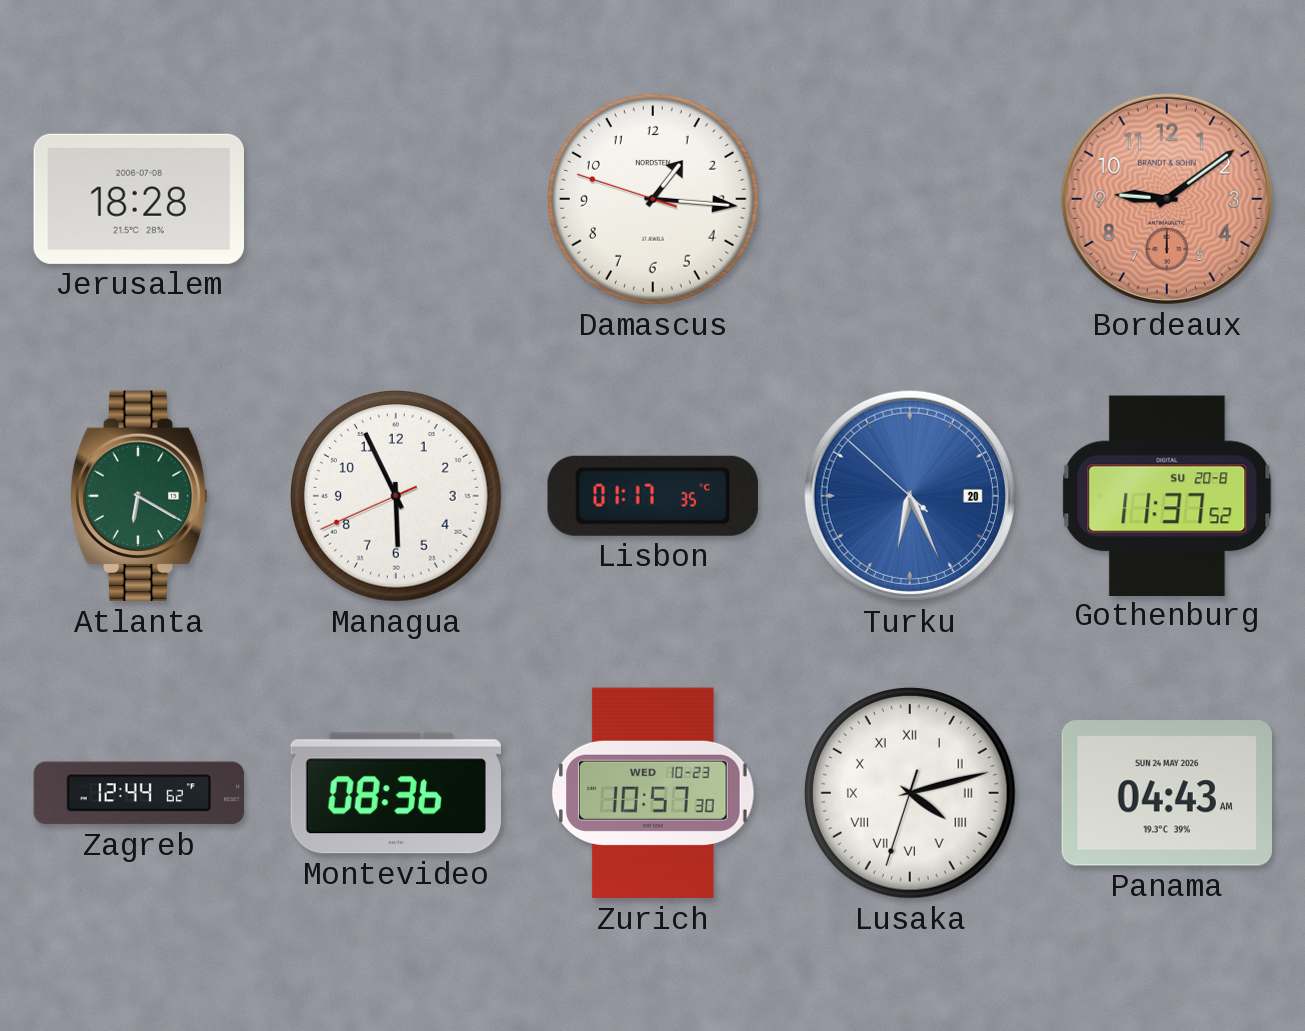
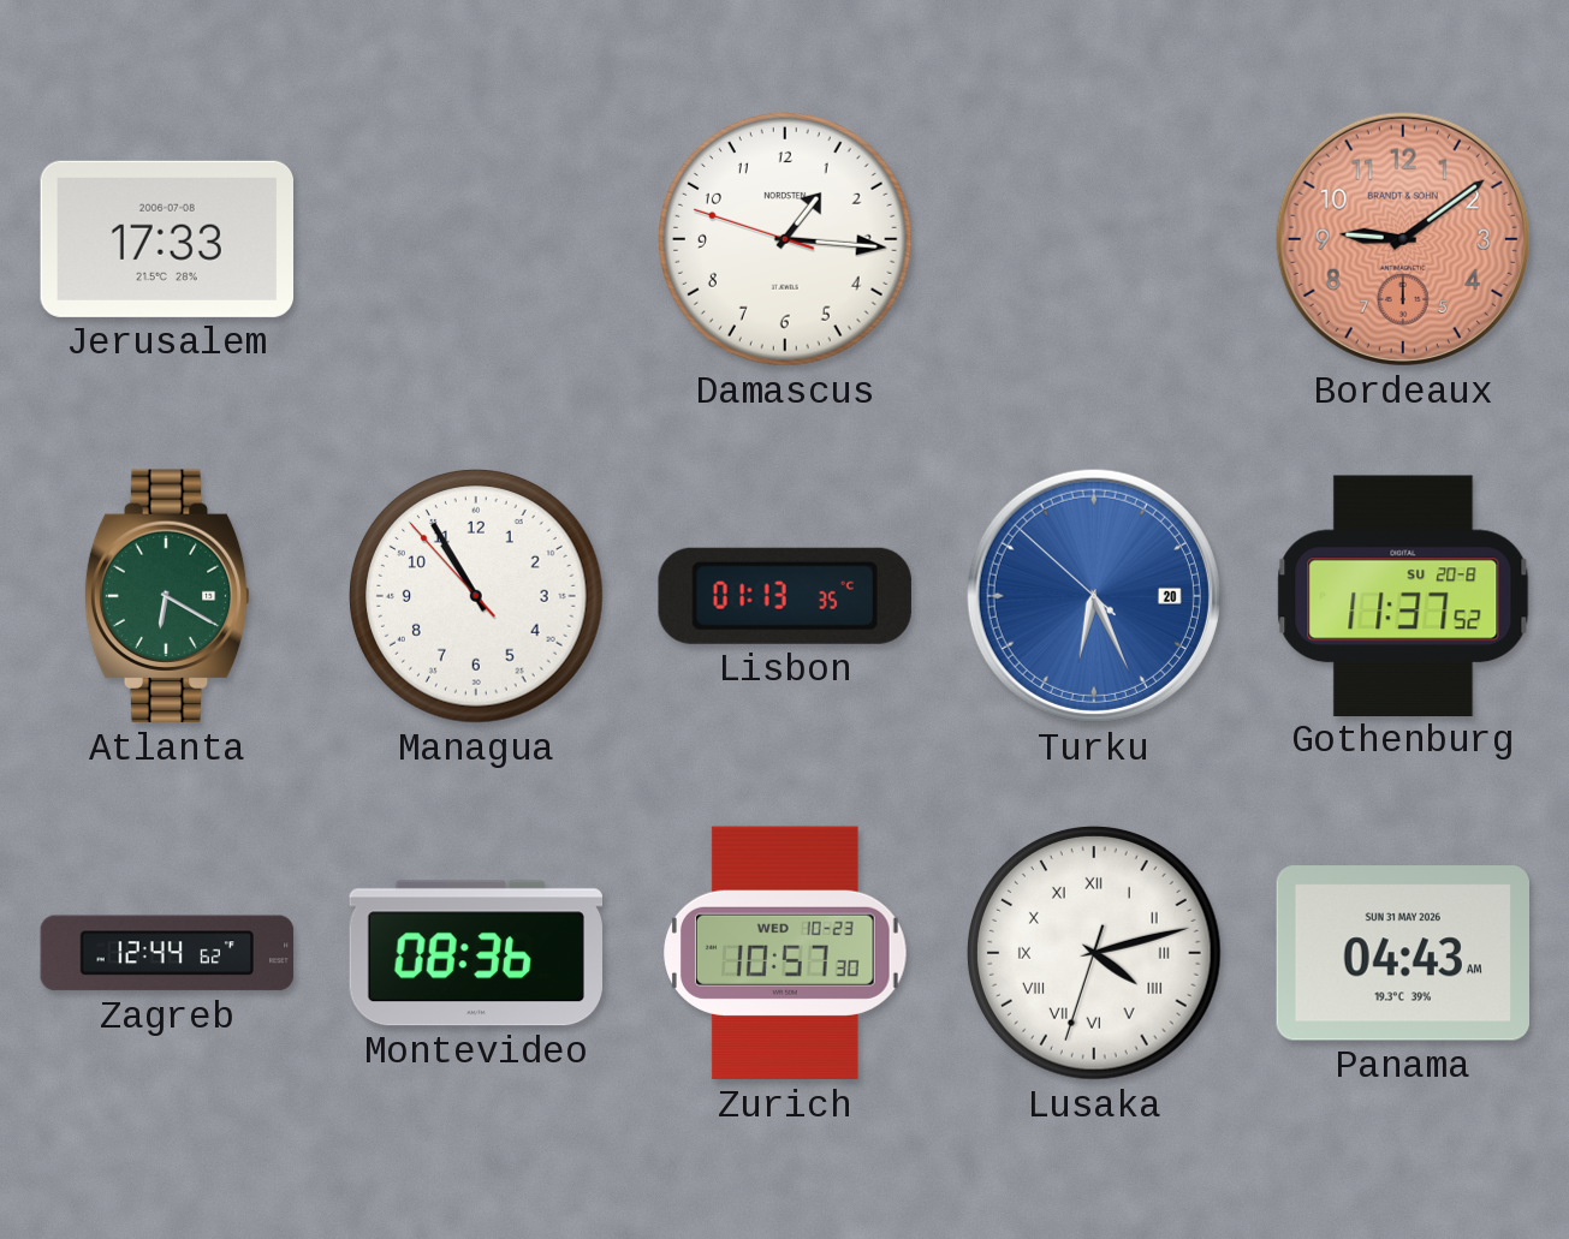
Jerusalem: 18:28 -> 17:33 (166, 239)
Managua: 5:55 -> 10:54 (477, 597)
Lisbon: 01:17 -> 01:13 (785, 596)
Panama date: SUN 24 MAY 2026 -> SUN 31 MAY 2026 (1402, 953)
